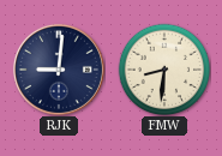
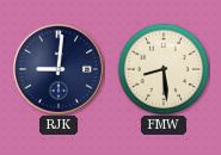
FMW: 8:31 -> 8:29 (164, 69)
